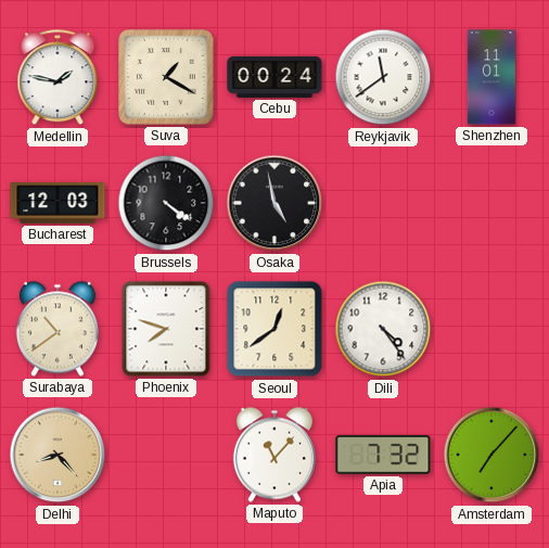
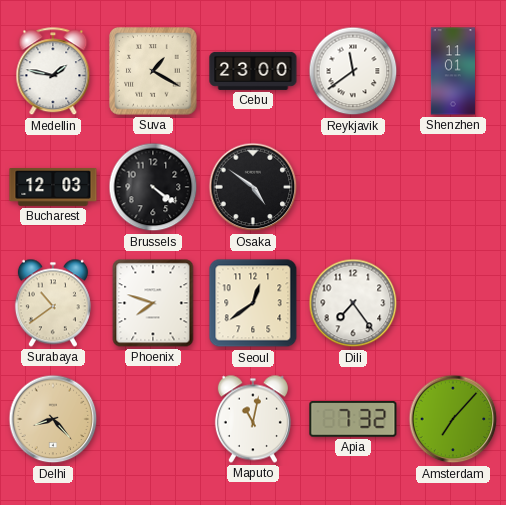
Cebu: 00:24 -> 23:00 (253, 71)
Osaka: 4:58 -> 4:51 (253, 187)
Dili: 4:24 -> 7:24 (353, 303)
Maputo: 11:07 -> 11:02 (253, 419)
